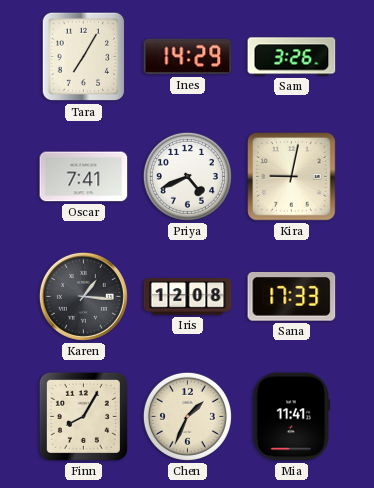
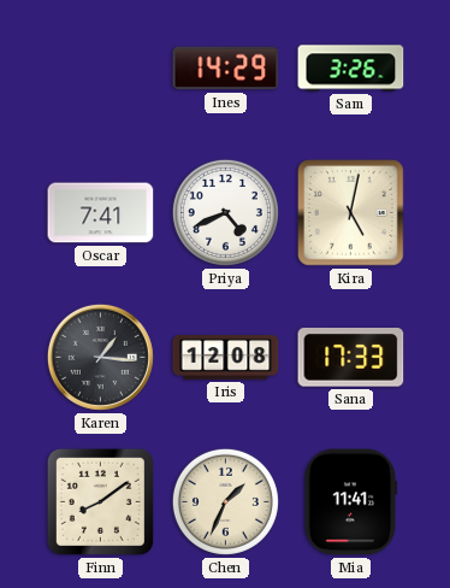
Tara: 7:05 -> none (83, 57)
Kira: 9:02 -> 5:02 (351, 213)
Finn: 8:05 -> 8:09 (100, 501)
